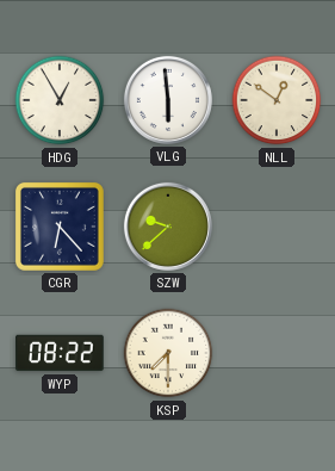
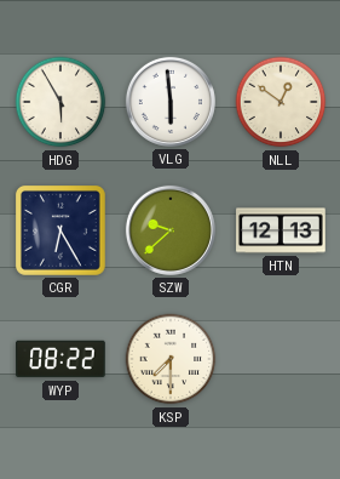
HDG: 12:55 -> 5:55 (60, 102)
CGR: 6:23 -> 6:25 (60, 230)
HTN: none -> 12:13 (281, 230)
